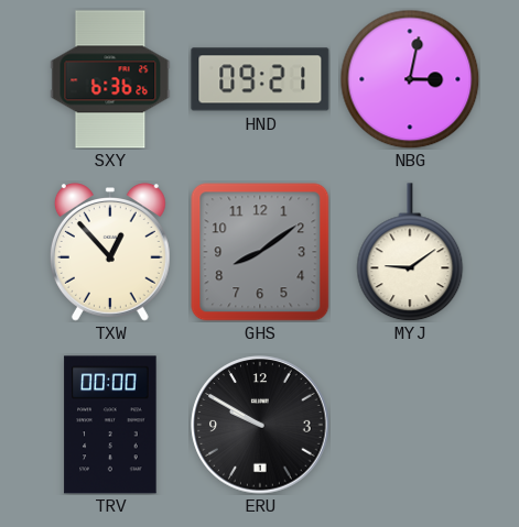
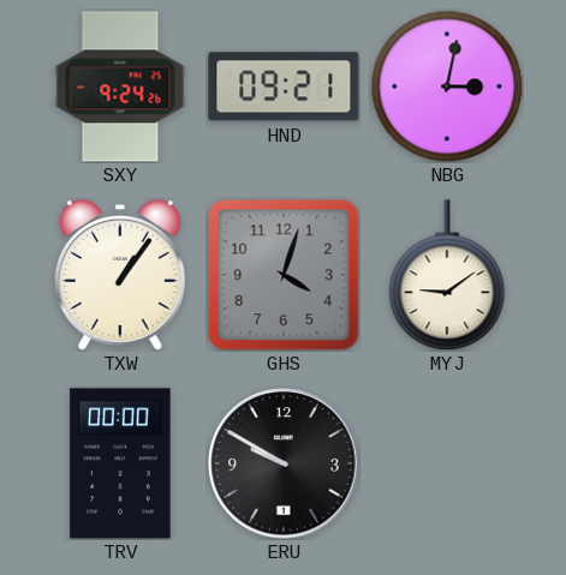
SXY: 6:36 -> 9:24 (120, 86)
TXW: 12:53 -> 1:06 (120, 276)
GHS: 8:09 -> 4:03 (284, 275)
